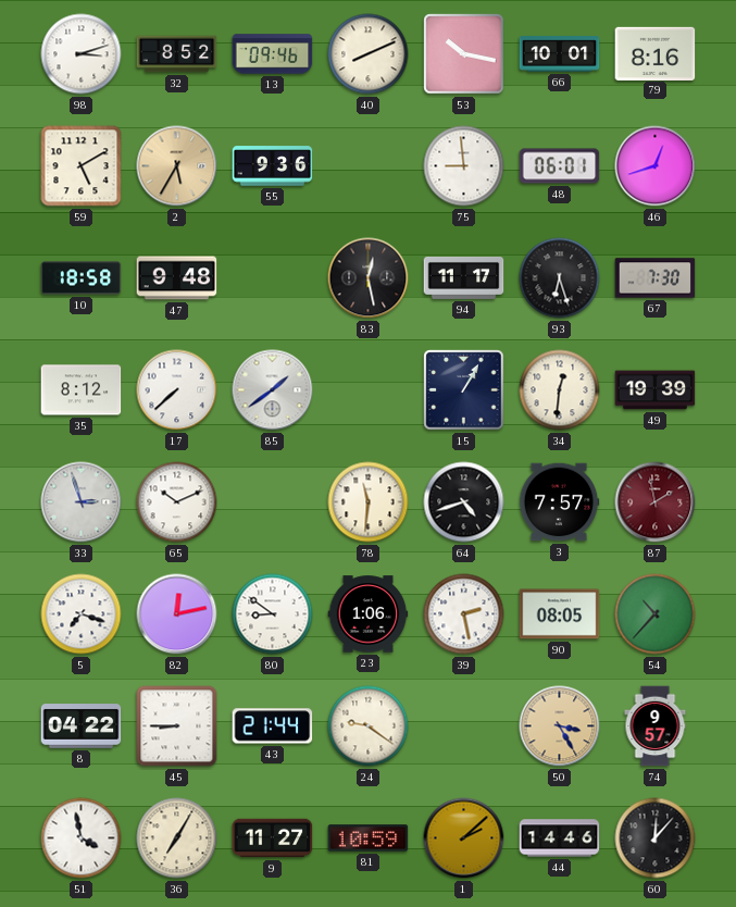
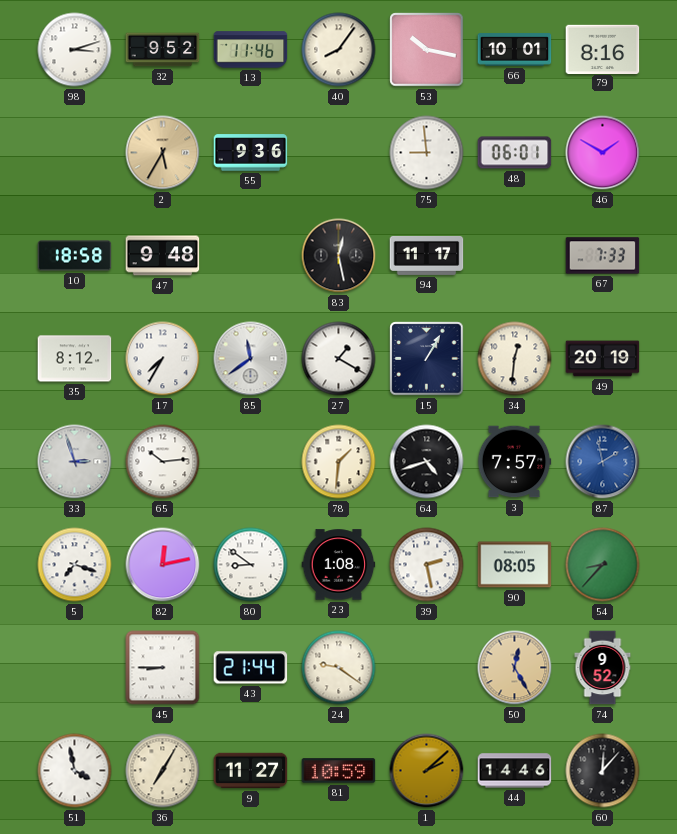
32: 8:52 -> 9:52 (163, 50)
13: 09:46 -> 11:46 (251, 50)
40: 8:11 -> 8:06 (339, 50)
59: 5:10 -> none (82, 166)
46: 12:42 -> 1:50 (603, 153)
93: 6:27 -> none (560, 278)
67: 7:30 -> 7:33 (603, 256)
17: 7:38 -> 7:35 (163, 359)
85: 1:39 -> 11:39 (251, 359)
27: none -> 1:20 (339, 359)
49: 19:39 -> 20:19 (603, 359)
65: 10:11 -> 10:14 (163, 462)
78: 11:31 -> 1:31 (339, 462)
87 dial: burgundy -> blue (603, 462)
23: 1:06 -> 1:08 (339, 565)
54: 10:37 -> 8:37 (603, 565)
8: 04:22 -> none (82, 726)
50: 3:25 -> 12:25 (515, 668)
74: 9:57 -> 9:52 (603, 668)
